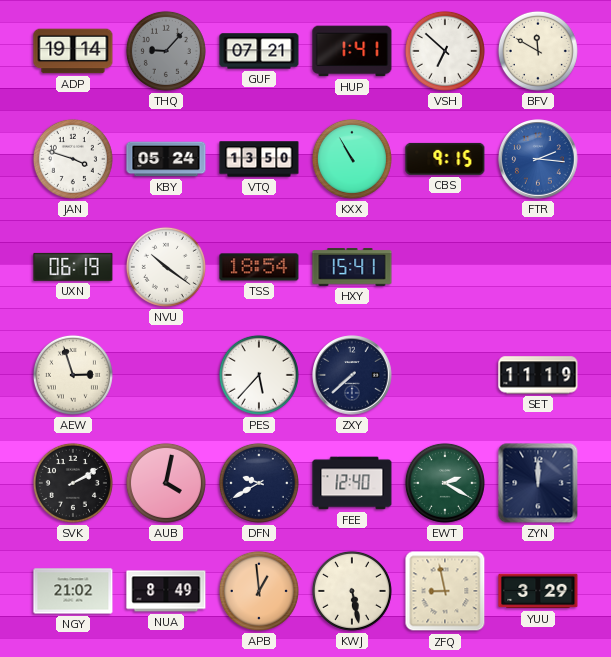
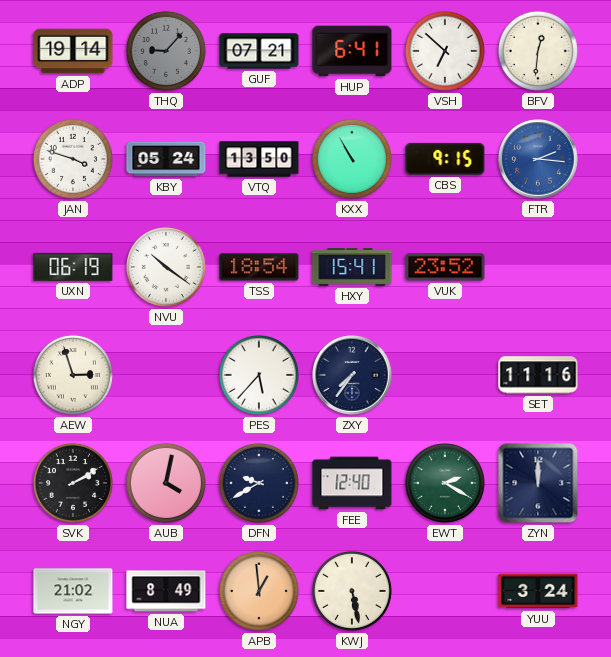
HUP: 1:41 -> 6:41 (352, 51)
BFV: 11:50 -> 12:31 (538, 51)
VUK: none -> 23:52 (445, 267)
ZXY: 7:38 -> 7:36 (352, 375)
SET: 11:19 -> 11:16 (538, 375)
ZFQ: 8:58 -> none (445, 591)
YUU: 3:29 -> 3:24 (538, 591)
